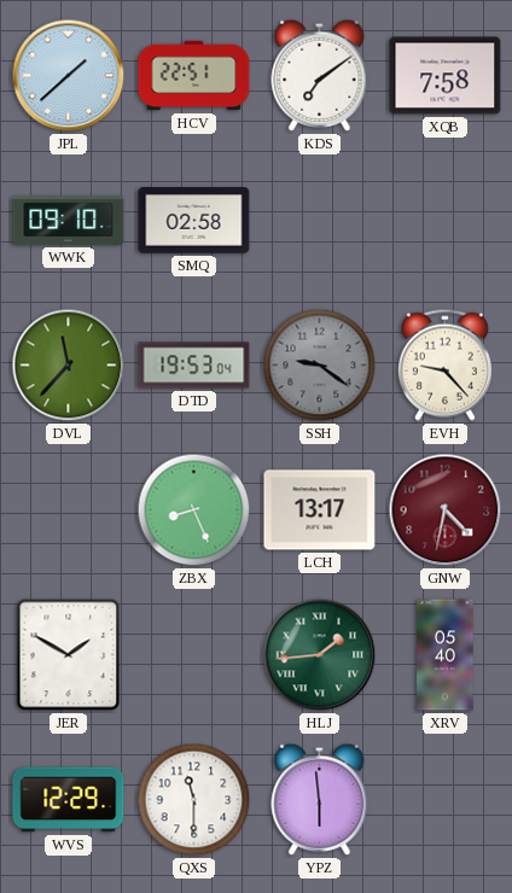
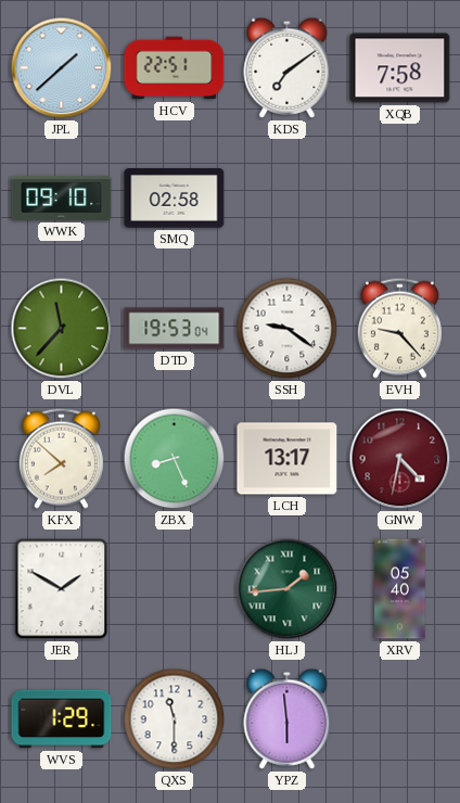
SSH dial: grey -> white (287, 329)
KFX: none -> 7:52 (61, 458)
WVS: 12:29 -> 1:29 (62, 719)
